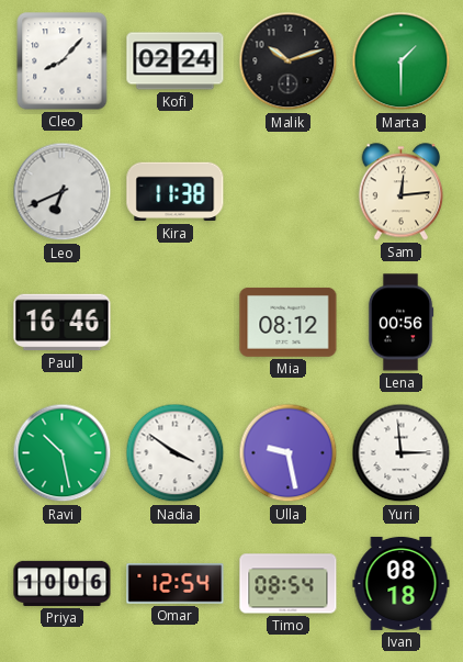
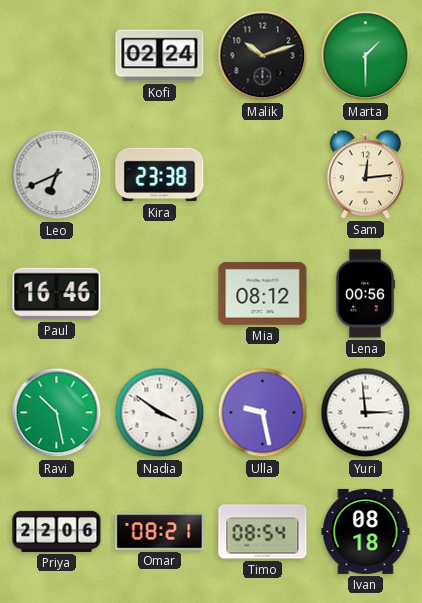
Cleo: 8:07 -> none (63, 61)
Kira: 11:38 -> 23:38 (160, 175)
Priya: 10:06 -> 22:06 (57, 531)
Omar: 12:54 -> 08:21 (160, 532)
